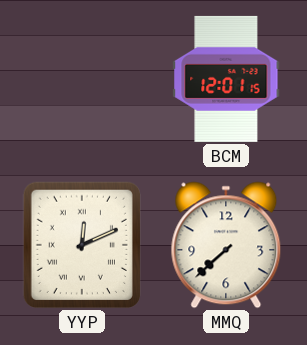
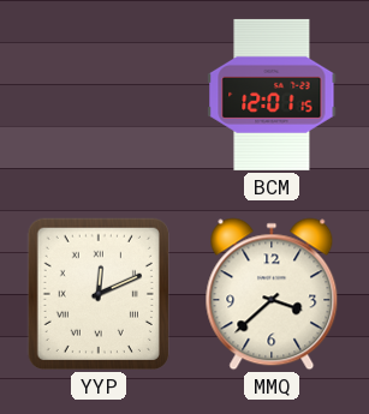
MMQ: 7:38 -> 3:38 (272, 294)
